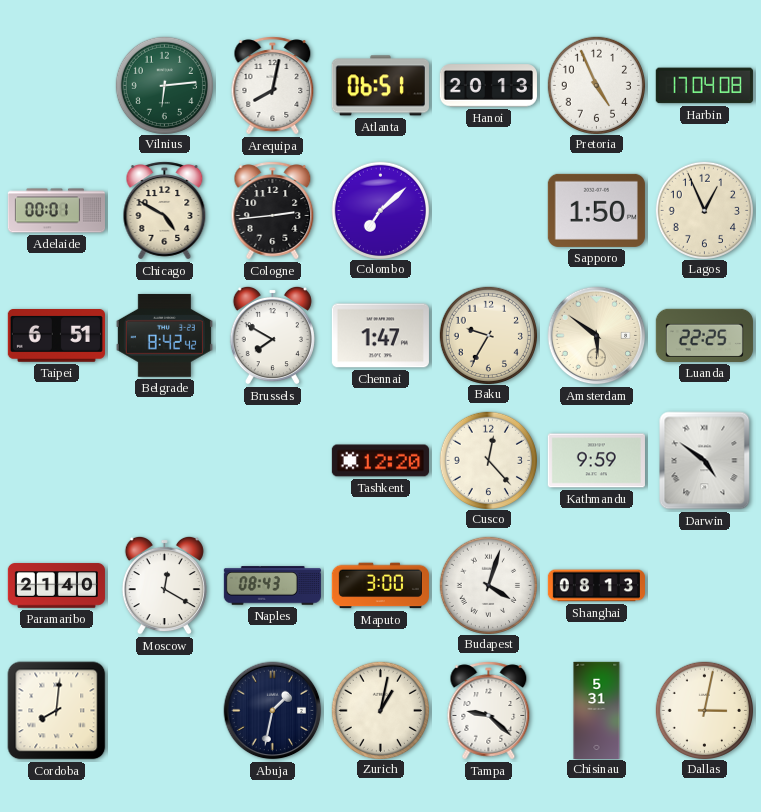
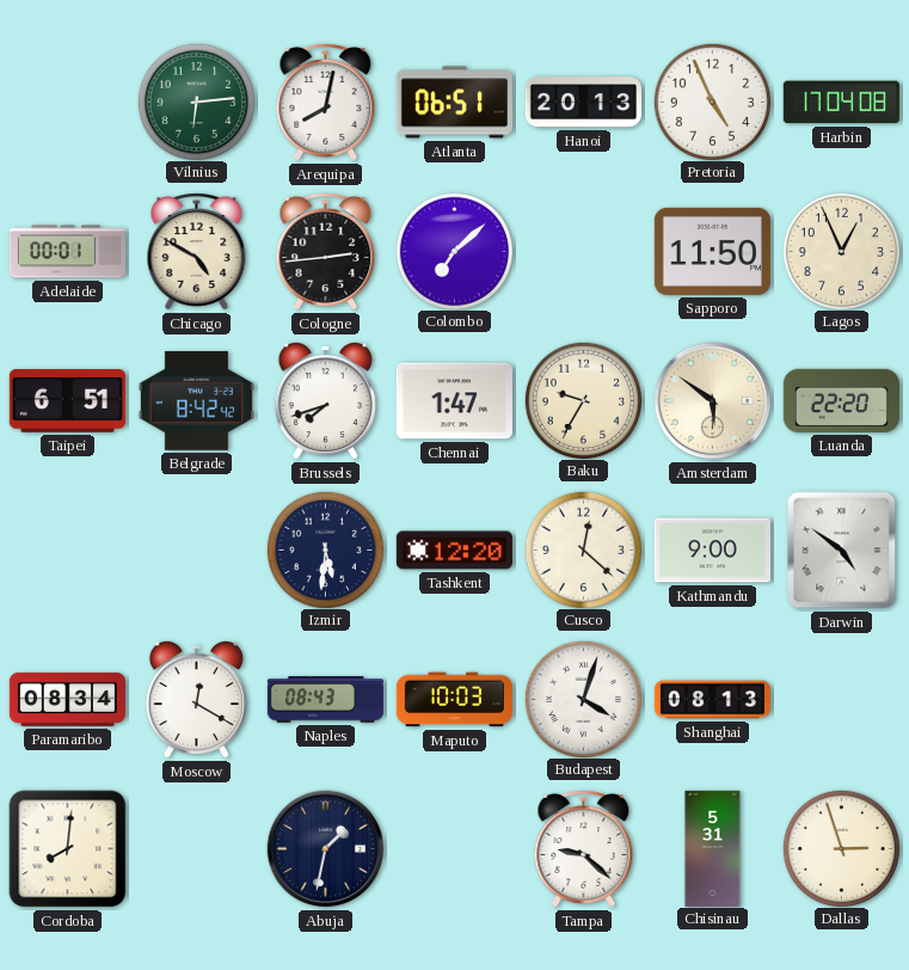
Sapporo: 1:50 -> 11:50 (712, 251)
Brussels: 7:50 -> 7:42 (325, 400)
Luanda: 22:25 -> 22:20 (841, 400)
Izmir: none -> 5:31 (325, 550)
Cusco: 12:23 -> 12:22 (583, 550)
Kathmandu: 9:59 -> 9:00 (712, 551)
Paramaribo: 21:40 -> 08:34 (67, 700)
Maputo: 3:00 -> 10:03 (454, 700)
Zurich: 1:02 -> none (380, 710)
Dallas: 3:02 -> 2:57 (841, 848)
